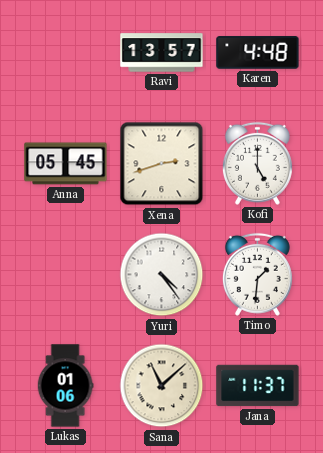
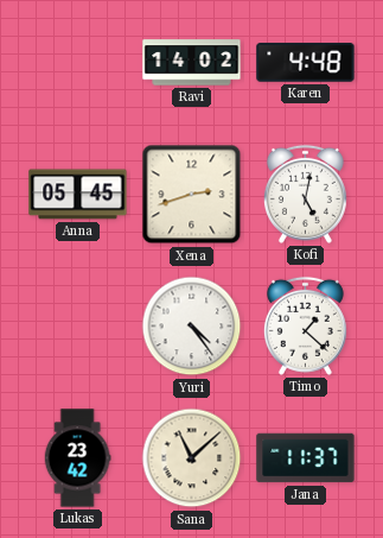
Ravi: 13:57 -> 14:02 (192, 63)
Kofi: 5:00 -> 5:02 (305, 194)
Timo: 1:31 -> 1:22 (305, 325)
Lukas: 01:06 -> 23:42 (77, 458)
